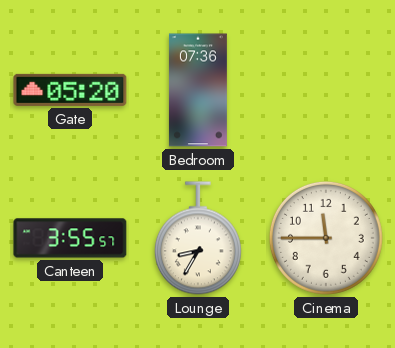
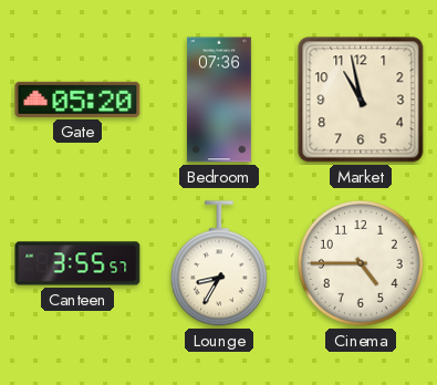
Market: none -> 10:58 (361, 100)
Cinema: 11:45 -> 4:45 (361, 263)
